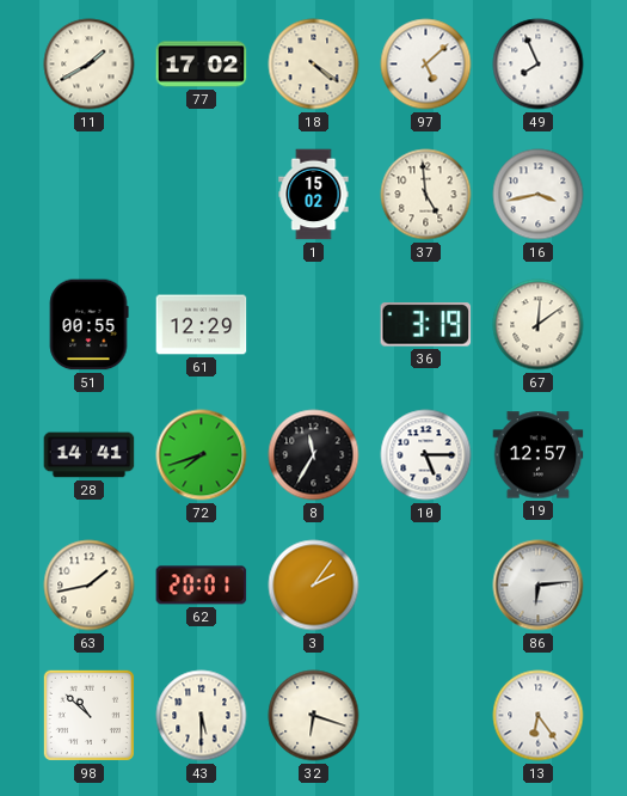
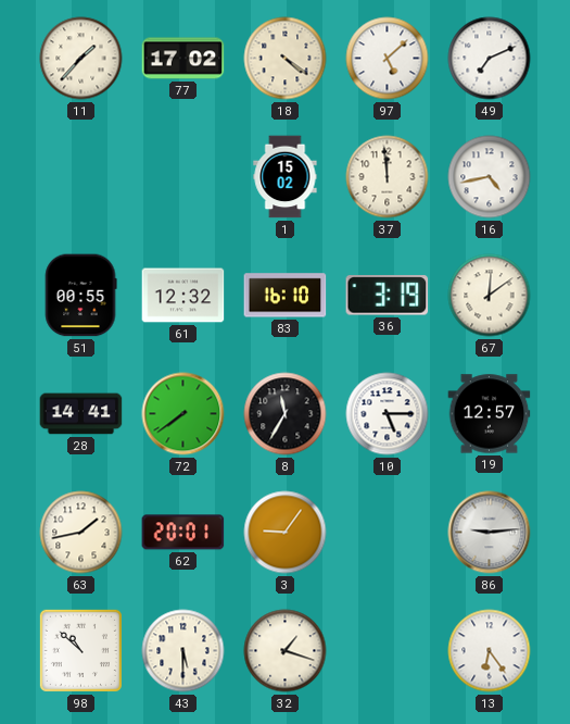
11: 1:40 -> 1:37 (81, 59)
49: 7:56 -> 7:11 (490, 59)
37: 4:59 -> 11:59 (388, 177)
16: 3:43 -> 4:43 (490, 177)
61: 12:29 -> 12:32 (183, 296)
83: none -> 16:10 (286, 296)
72: 7:42 -> 7:39 (183, 414)
3: 2:06 -> 9:06 (286, 533)
86: 6:14 -> 9:14 (490, 533)
32: 6:18 -> 1:18 (286, 651)
